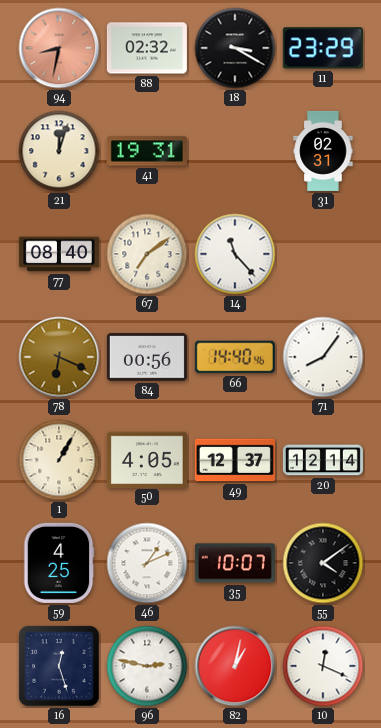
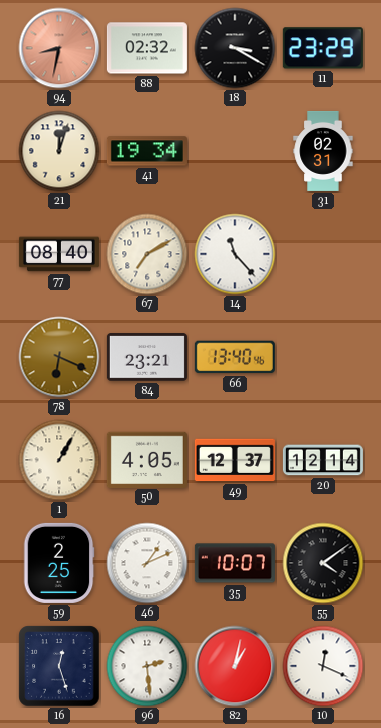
41: 19:31 -> 19:34 (147, 151)
67: 7:09 -> 7:10 (147, 254)
84: 00:56 -> 23:21 (147, 357)
66: 14:40 -> 13:40 (235, 357)
71: 8:06 -> none (323, 357)
59: 4:25 -> 2:25 (59, 563)
96: 2:47 -> 2:29 (147, 666)
